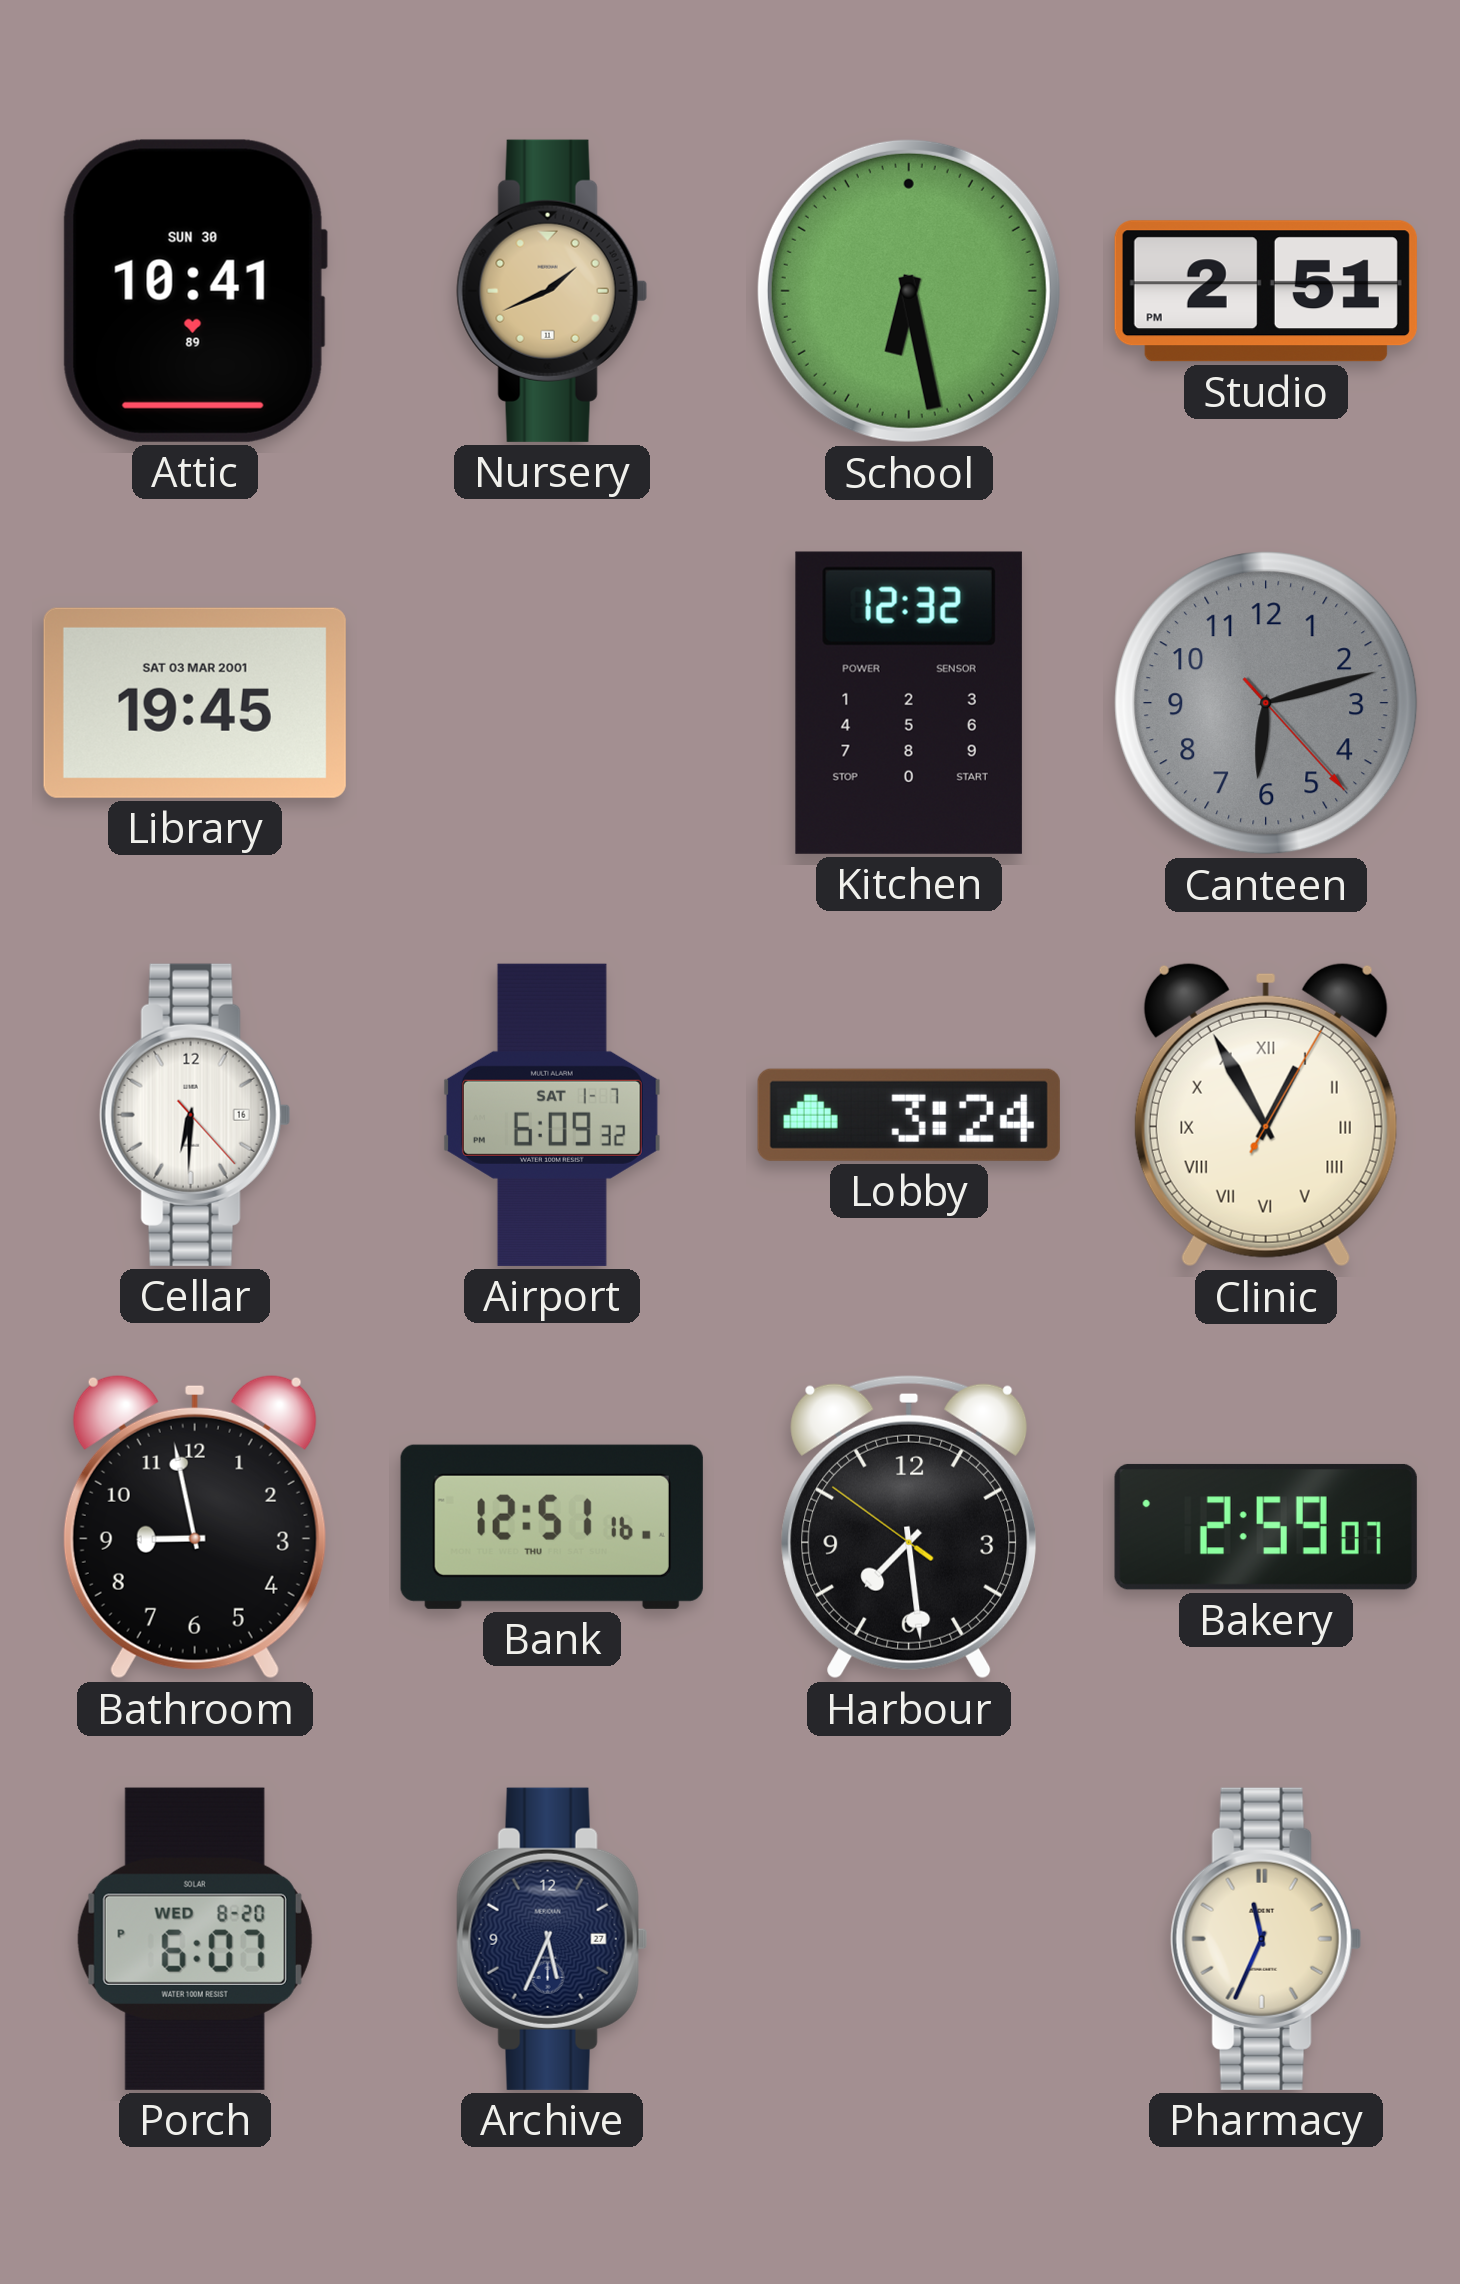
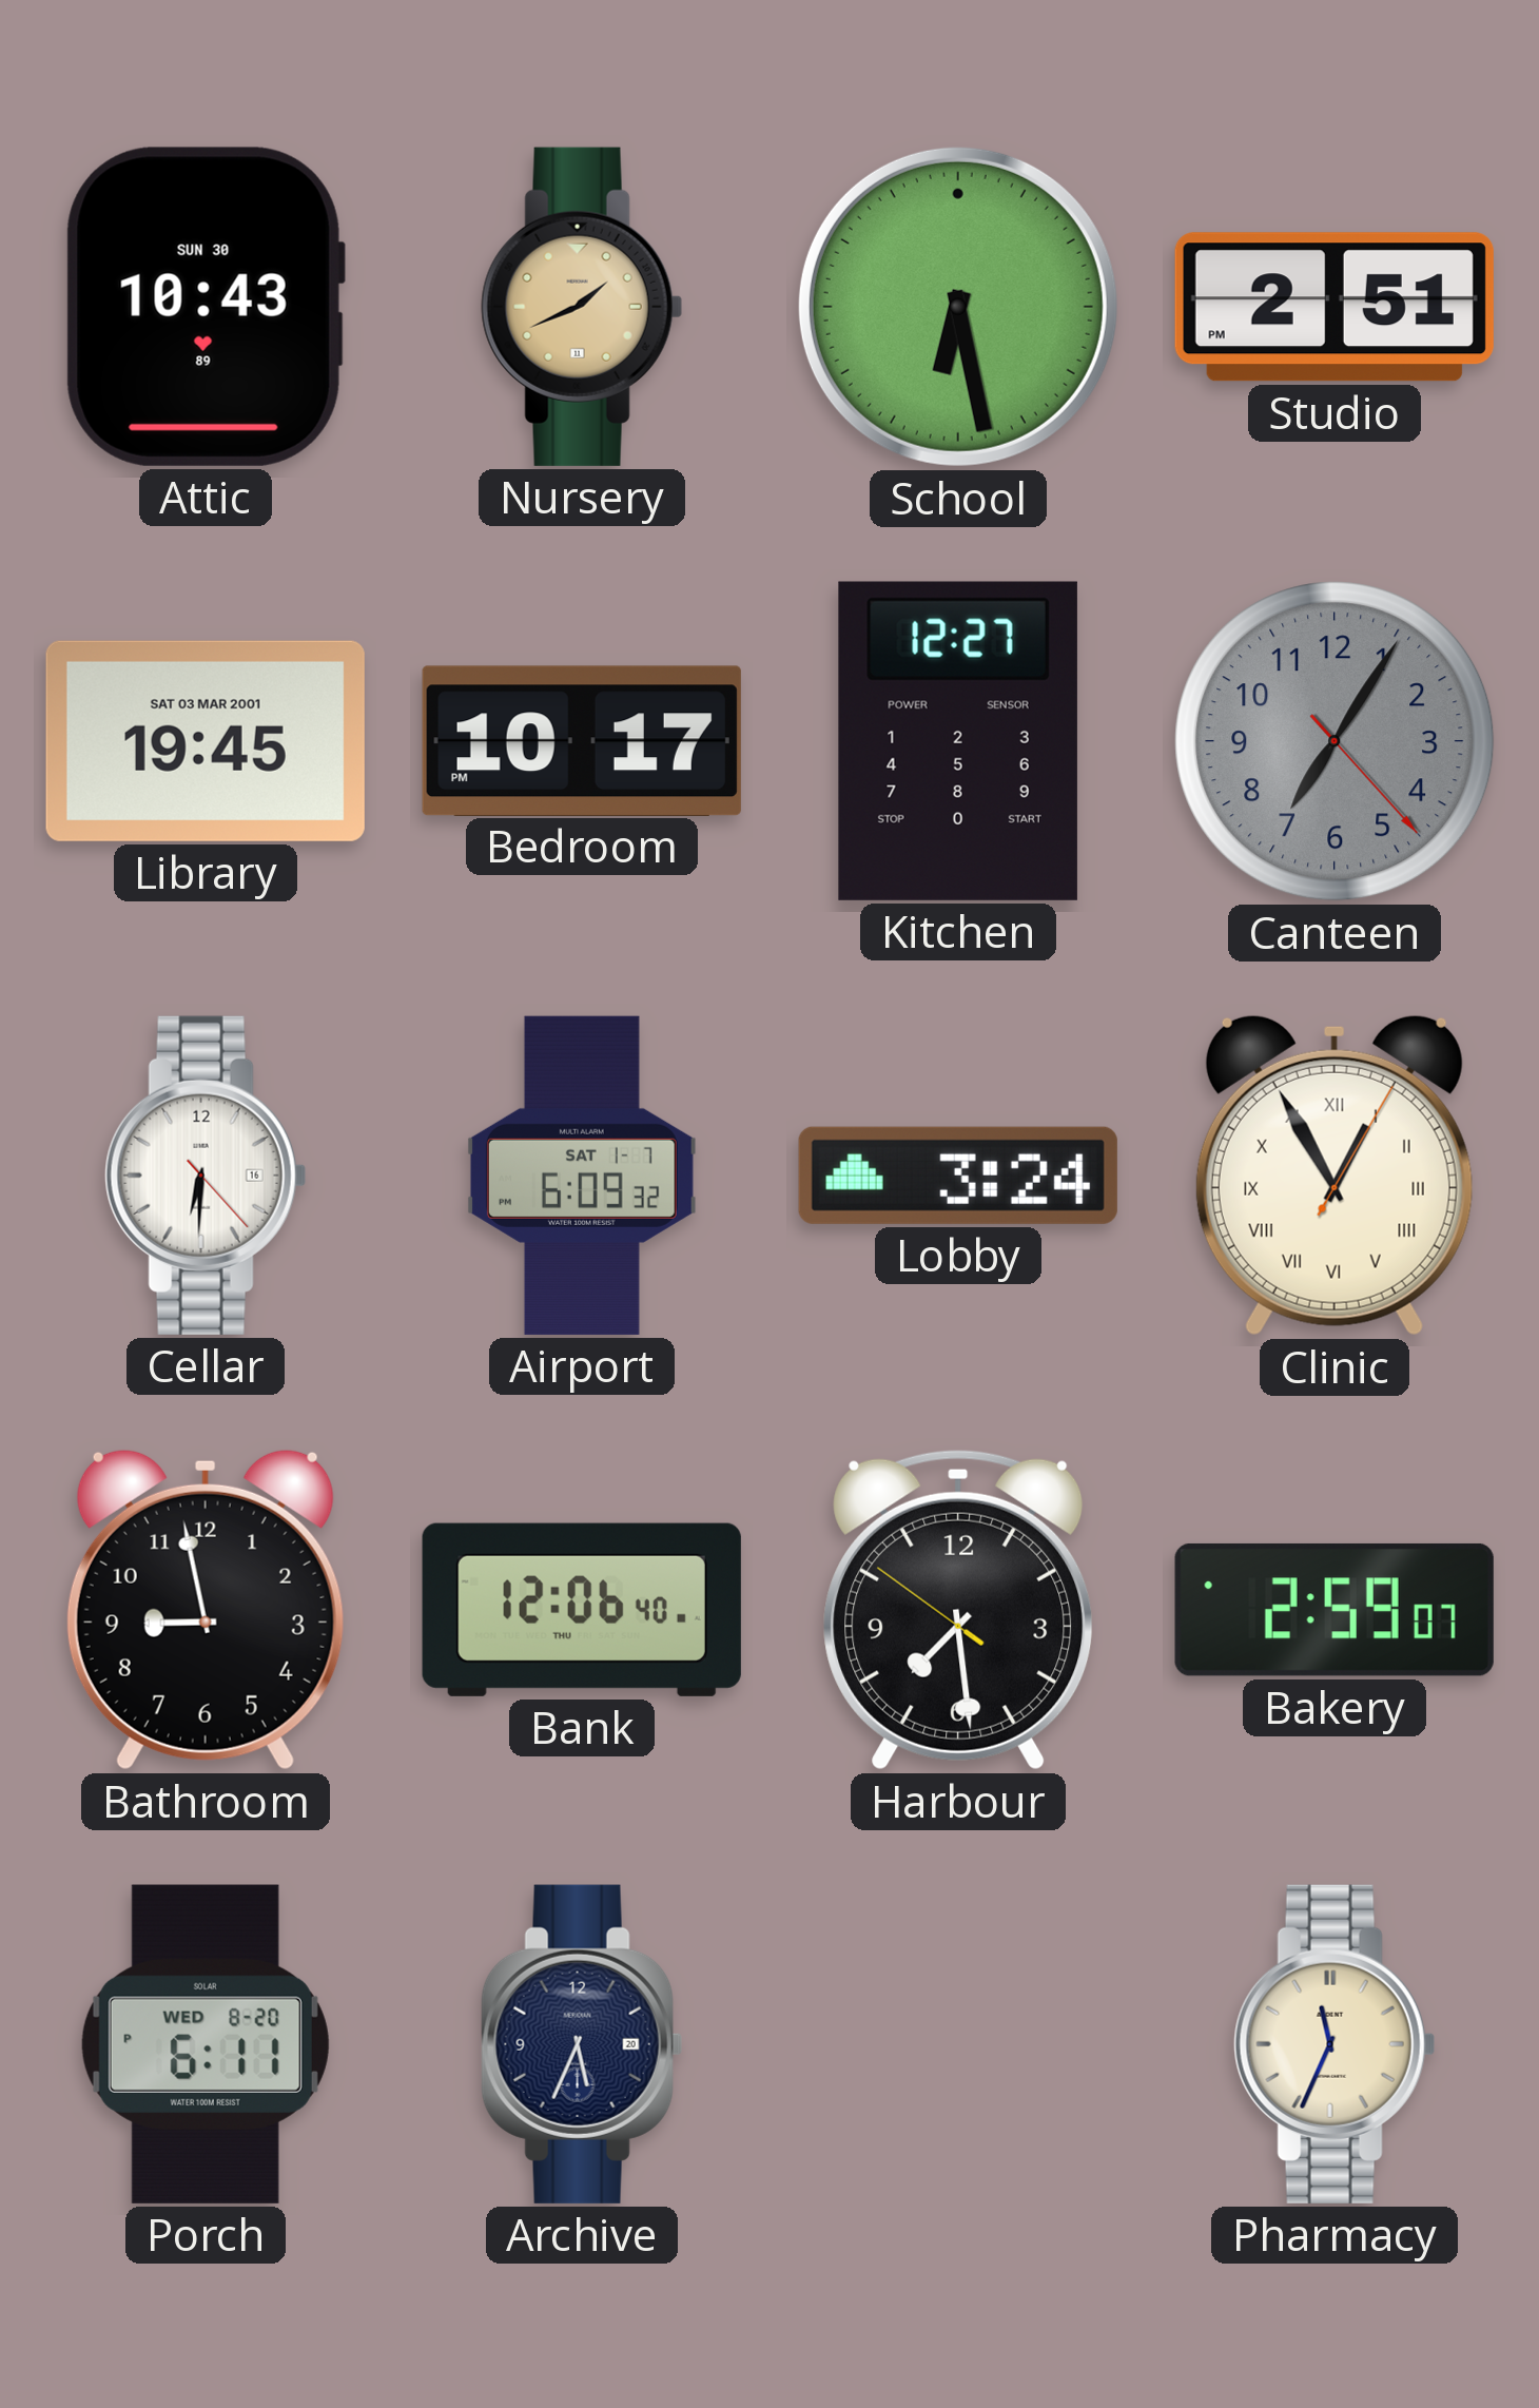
Attic: 10:41 -> 10:43 (206, 307)
Bedroom: none -> 10:17 (582, 740)
Kitchen: 12:32 -> 12:27 (958, 741)
Canteen: 6:12 -> 7:05 (1335, 741)
Bank: 12:51 -> 12:06 (582, 1610)
Porch: 6:07 -> 6:11 (206, 2044)
Archive date: 27 -> 20 (582, 2044)
